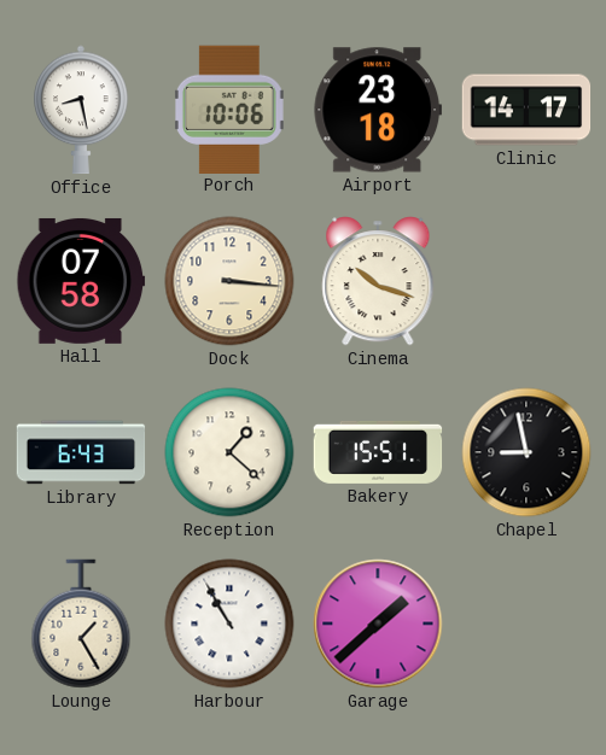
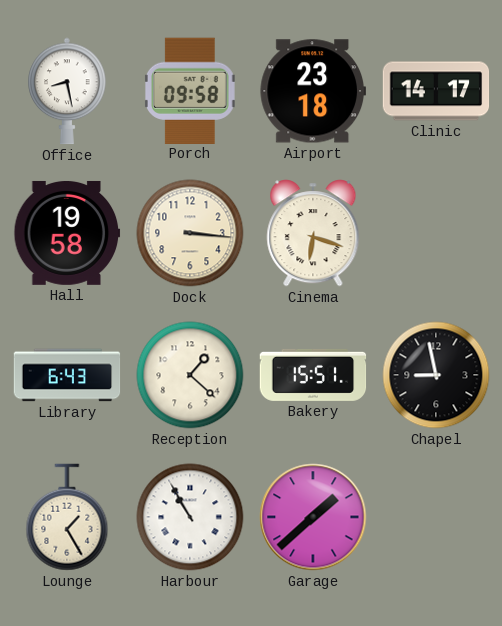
Porch: 10:06 -> 09:58 (190, 90)
Hall: 07:58 -> 19:58 (67, 233)
Cinema: 10:18 -> 6:18 (313, 233)
